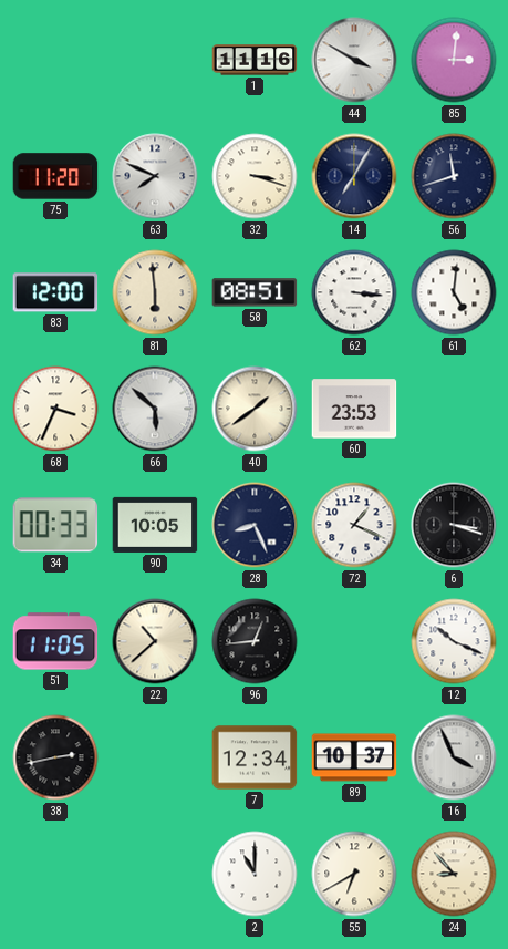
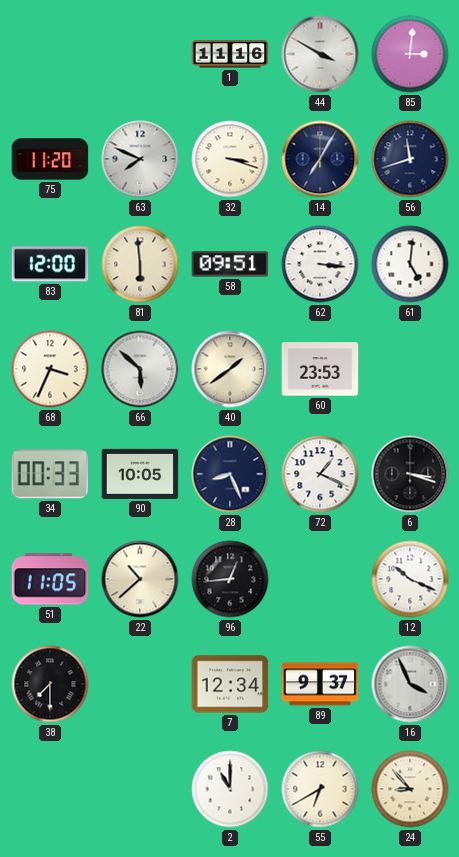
58: 08:51 -> 09:51 (230, 264)
38: 2:43 -> 7:30 (50, 684)
89: 10:37 -> 9:37 (320, 684)
